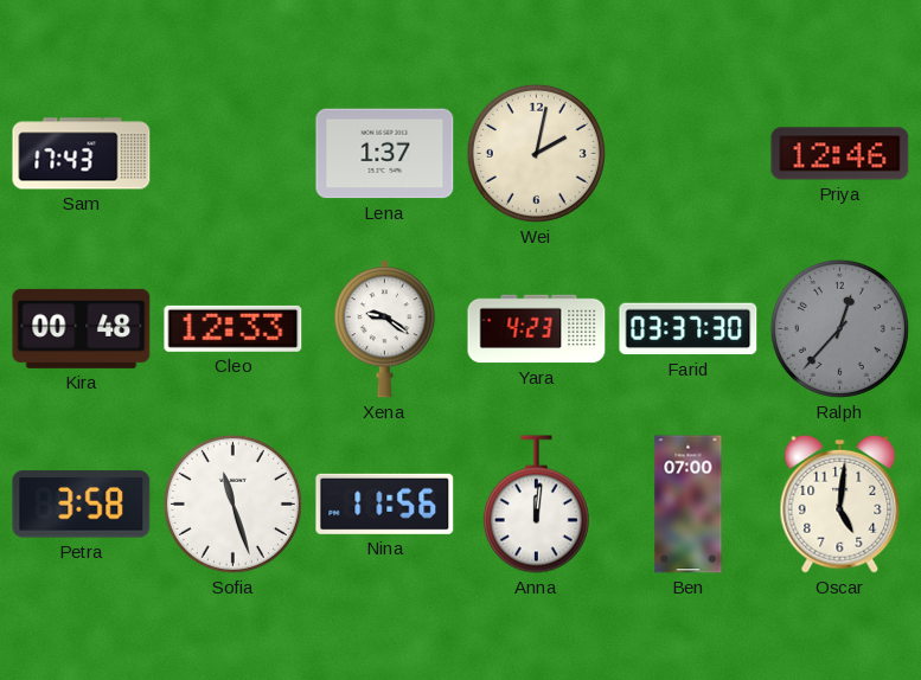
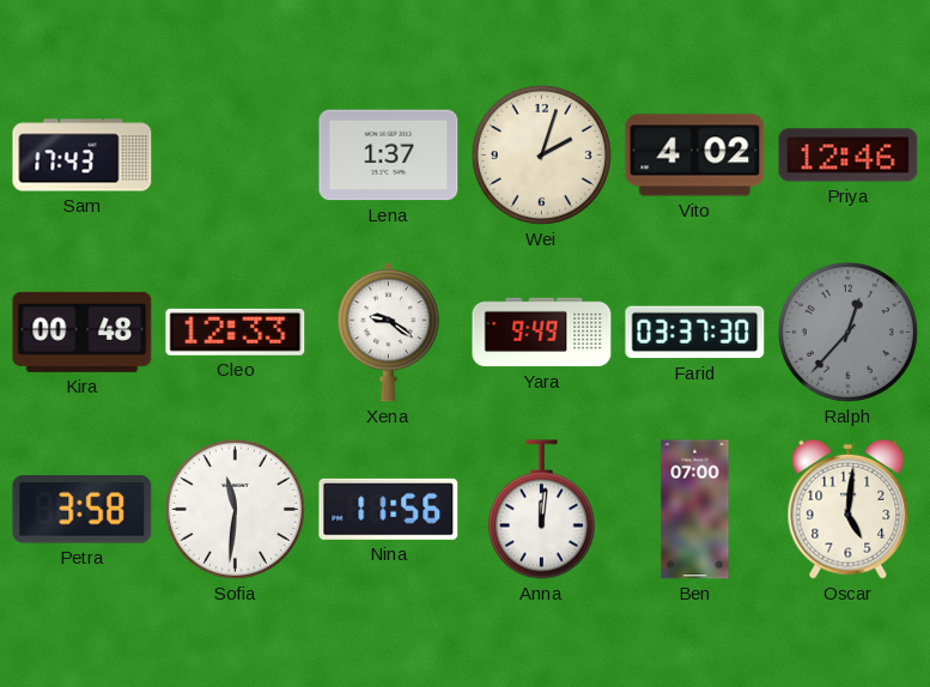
Wei: 2:02 -> 2:03 (541, 154)
Vito: none -> 4:02 (695, 156)
Yara: 4:23 -> 9:49 (542, 333)
Sofia: 11:27 -> 11:31 (235, 509)
